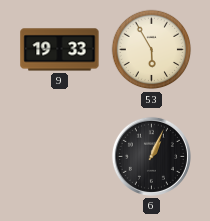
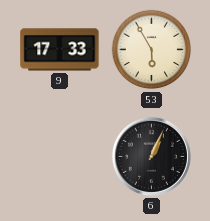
9: 19:33 -> 17:33 (60, 50)
